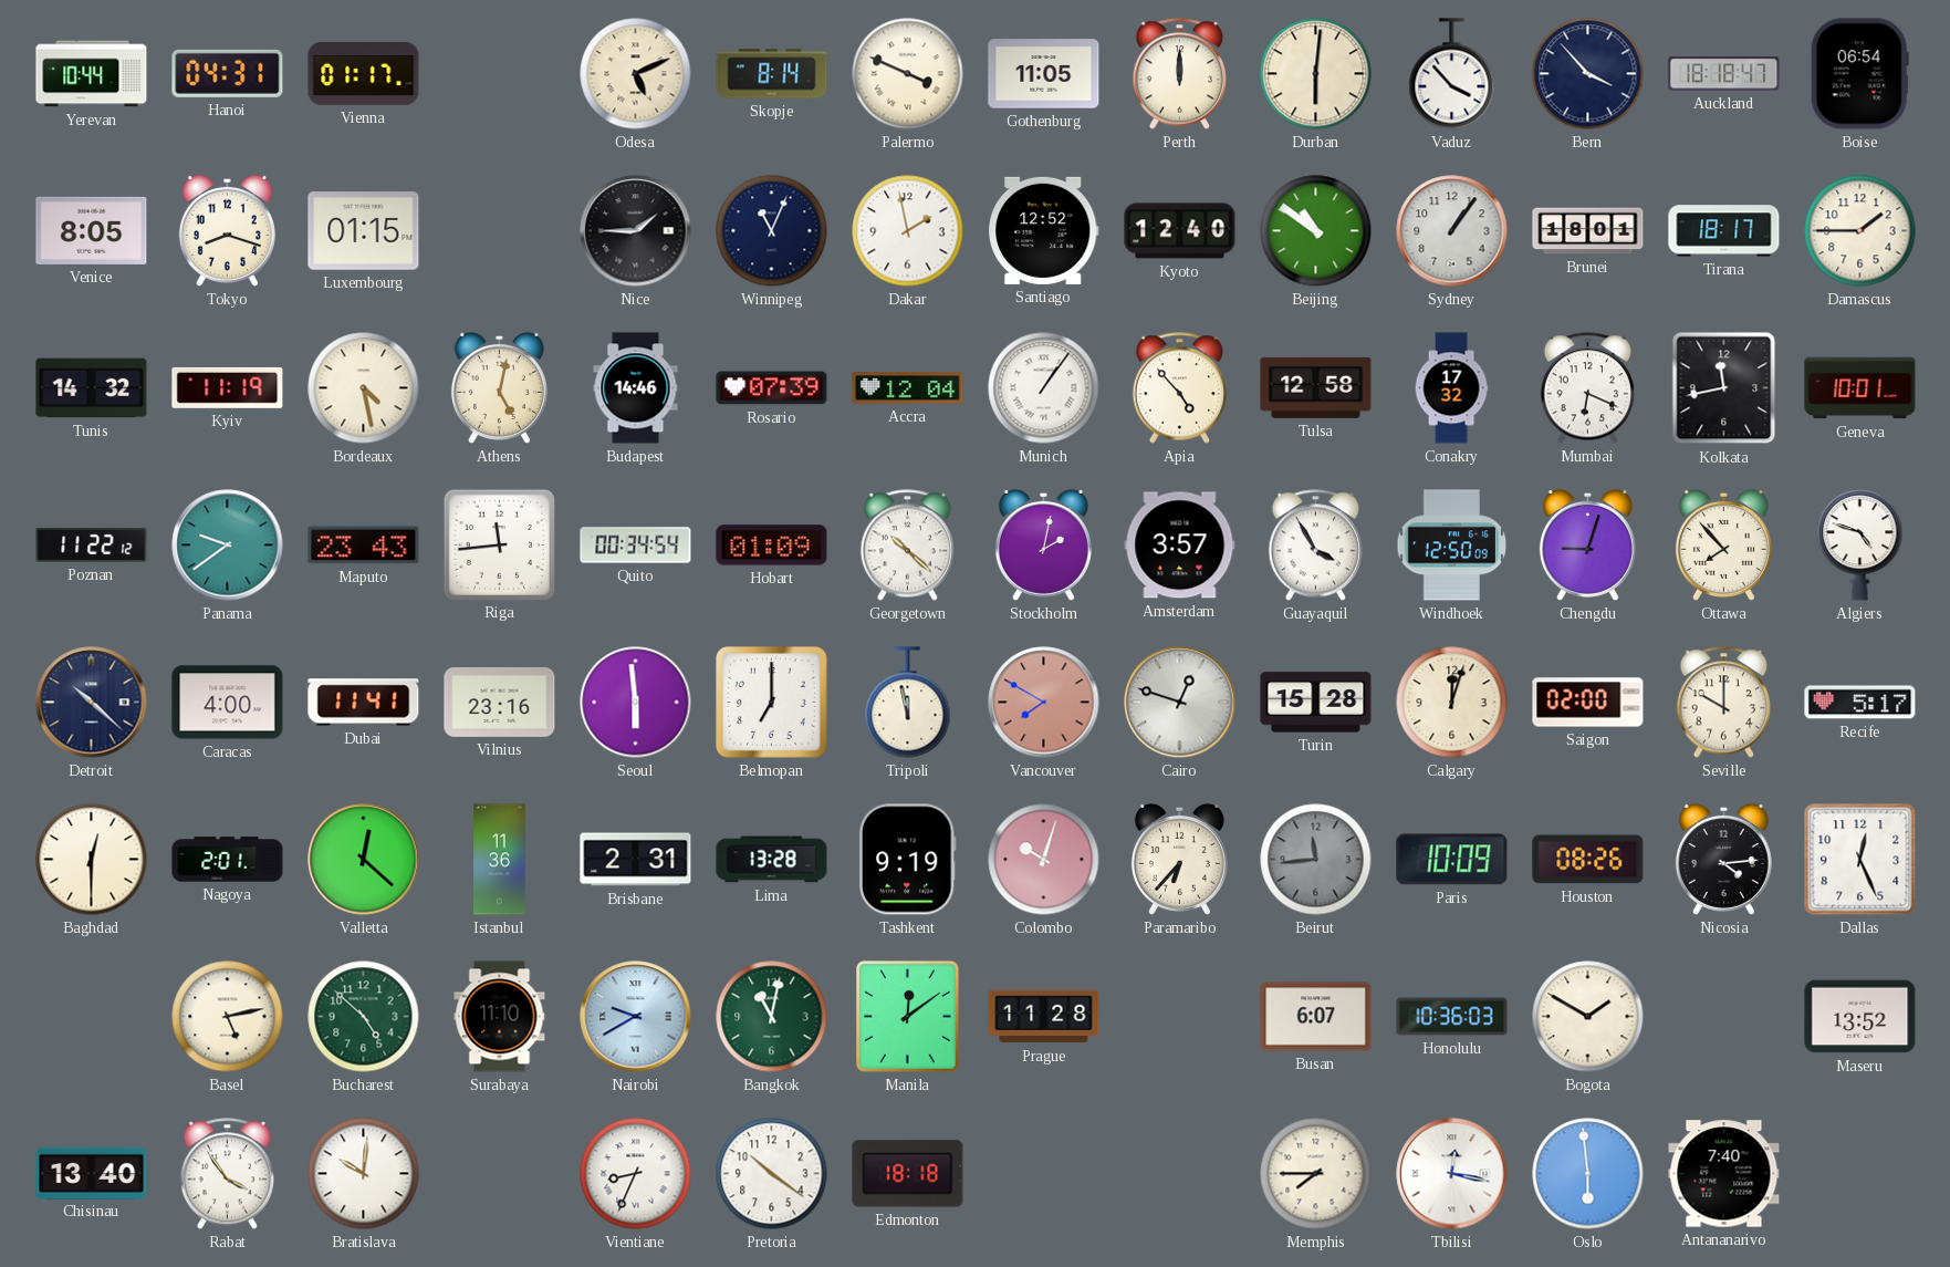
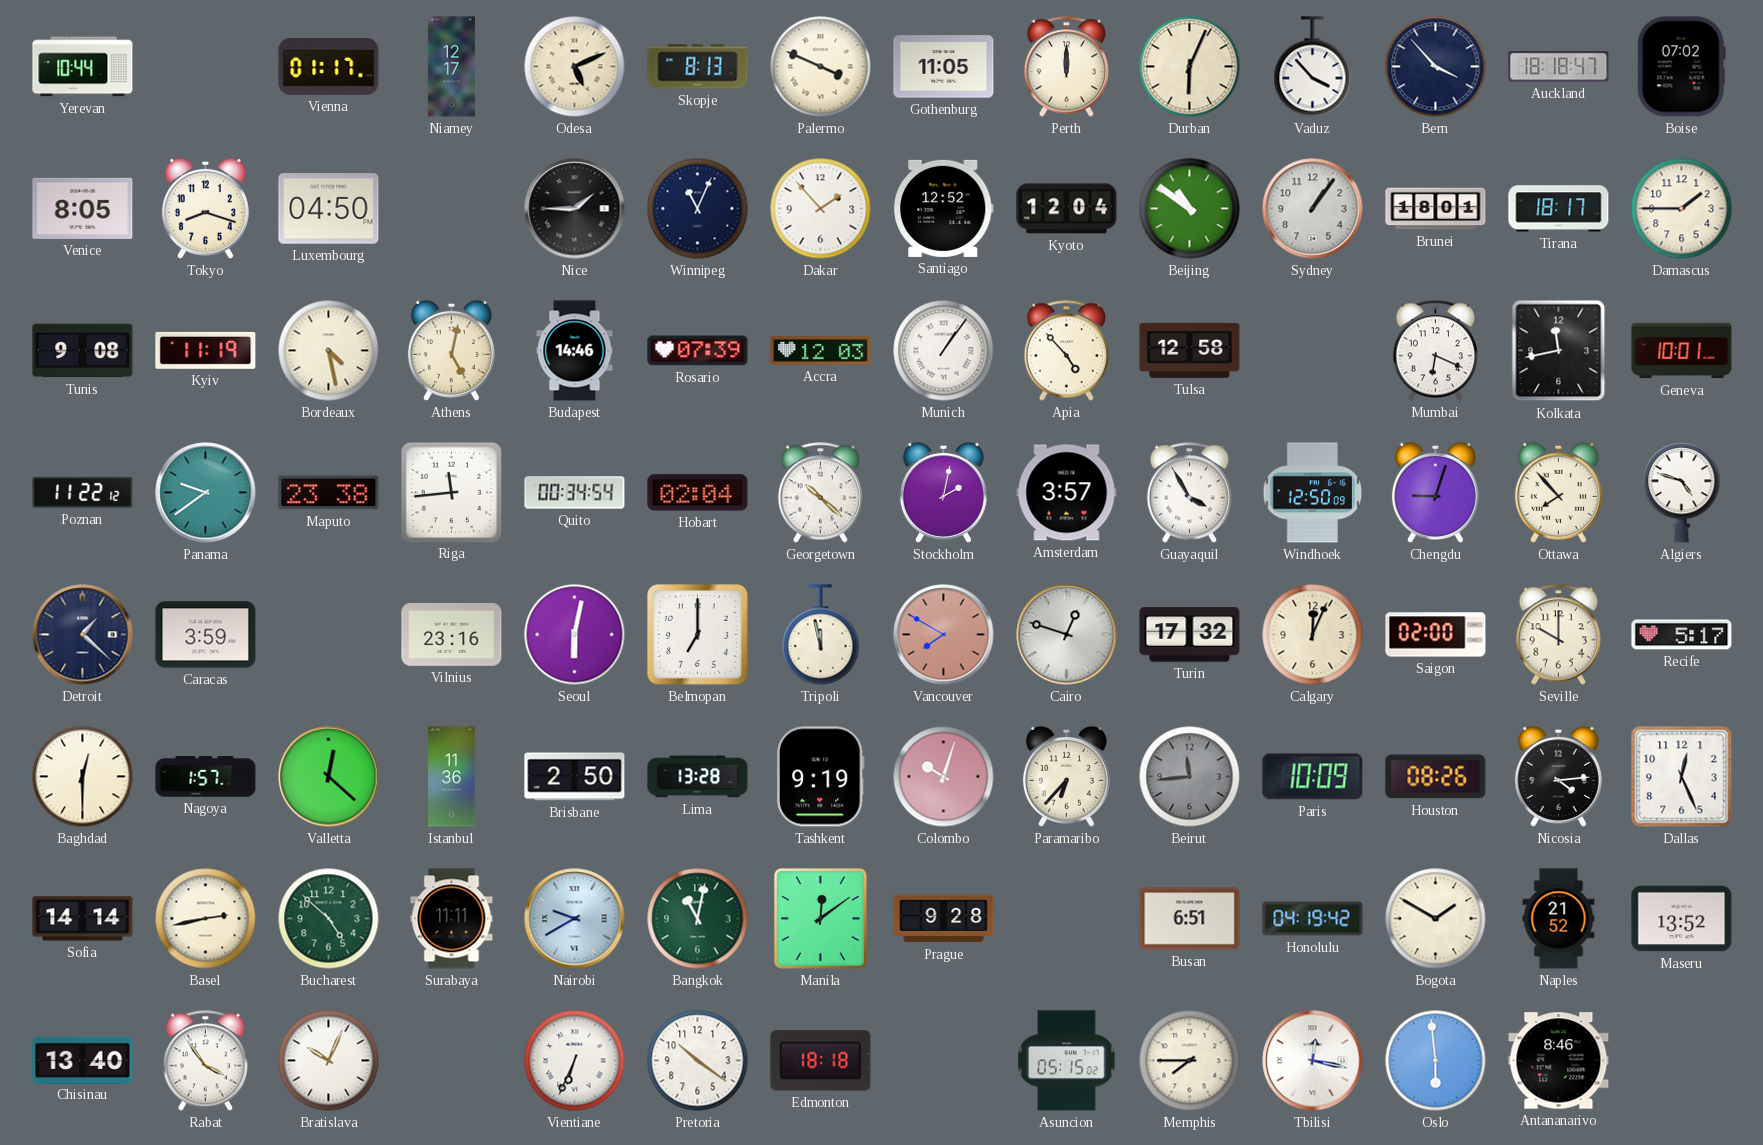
Hanoi: 04:31 -> none (228, 73)
Niamey: none -> 12:17 (451, 67)
Skopje: 8:14 -> 8:13 (698, 67)
Durban: 6:01 -> 6:04 (1190, 67)
Boise: 06:54 -> 07:02 (1681, 67)
Luxembourg: 01:15 -> 04:50 (329, 209)
Dakar: 1:58 -> 1:53 (821, 209)
Kyoto: 12:40 -> 12:04 (1067, 209)
Tunis: 14:32 -> 9:08 (83, 351)
Accra: 12:04 -> 12:03 (821, 351)
Conakry: 17:32 -> none (1451, 388)
Maputo: 23:43 -> 23:38 (329, 493)
Hobart: 01:09 -> 02:04 (698, 493)
Detroit: 10:22 -> 1:22 (83, 635)
Caracas: 4:00 -> 3:59 (206, 635)
Dubai: 11:41 -> none (364, 703)
Seoul: 5:59 -> 6:02 (575, 635)
Turin: 15:28 -> 17:32 (1190, 635)
Calgary: 12:03 -> 12:04 (1313, 635)
Nagoya: 2:01 -> 1:57 (206, 777)
Brisbane: 2:31 -> 2:50 (575, 777)
Sofia: none -> 14:14 (83, 919)
Basel: 5:13 -> 2:43 (206, 919)
Surabaya: 11:10 -> 11:11 (452, 919)
Prague: 11:28 -> 9:28 (944, 919)
Busan: 6:07 -> 6:51 (1190, 919)
Honolulu: 10:36 -> 04:19 (1313, 919)
Naples: none -> 21:52 (1559, 919)
Bratislava: 10:01 -> 10:04 (329, 1061)
Vientiane: 8:34 -> 6:34 (575, 1061)
Asuncion: none -> 05:15 (1067, 1061)
Antananarivo: 7:40 -> 8:46 (1559, 1061)
